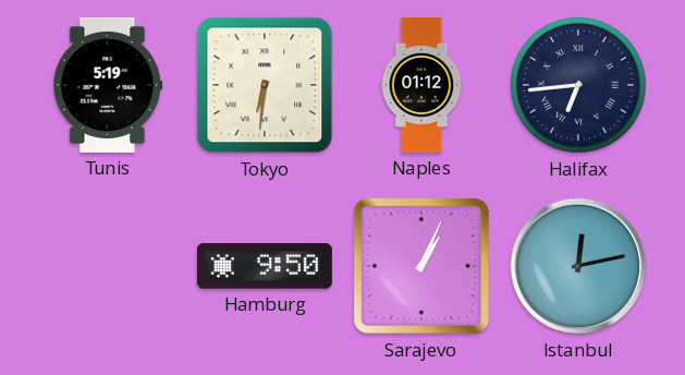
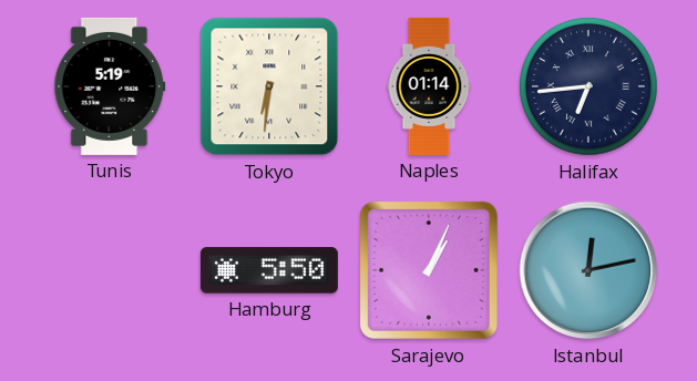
Naples: 01:12 -> 01:14 (429, 86)
Hamburg: 9:50 -> 5:50 (269, 270)
